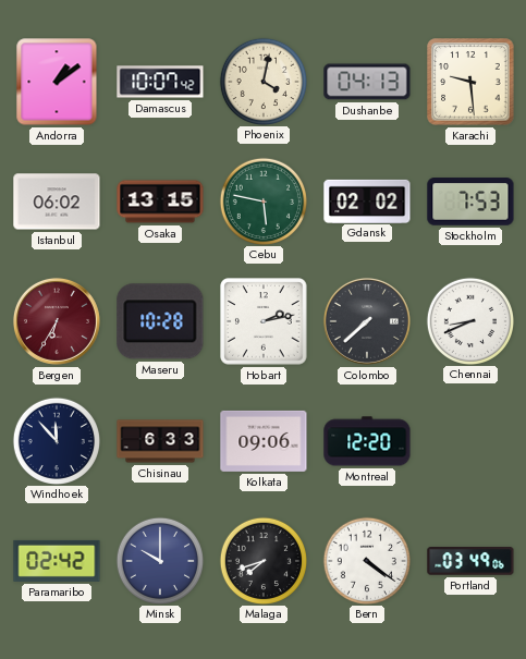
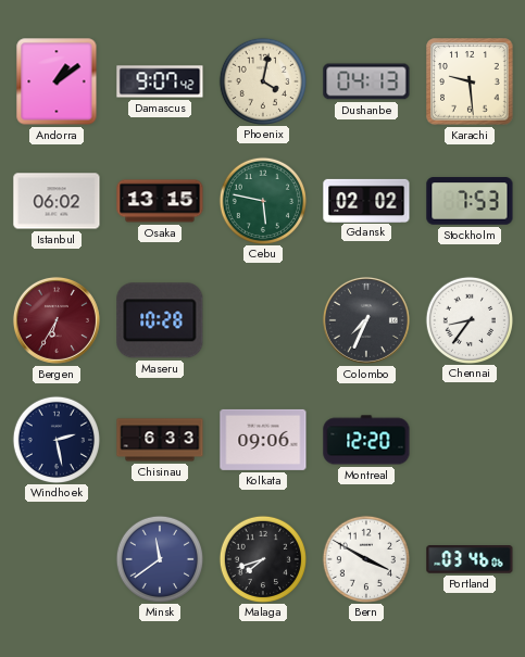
Damascus: 10:07 -> 9:07 (160, 81)
Hobart: 2:13 -> none (264, 321)
Colombo: 7:38 -> 7:34 (366, 320)
Chennai: 8:41 -> 8:36 (468, 319)
Windhoek: 11:53 -> 2:28 (55, 439)
Paramaribo: 02:42 -> none (57, 561)
Minsk: 10:00 -> 11:39 (159, 558)
Bern: 4:21 -> 3:50 (365, 558)
Portland: 03:49 -> 03:46 (470, 560)
